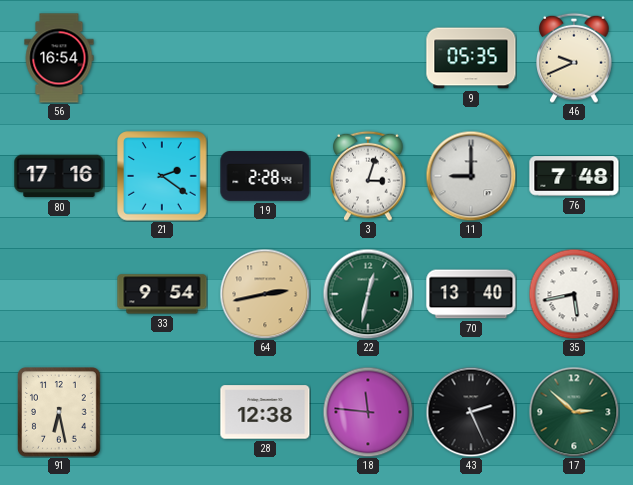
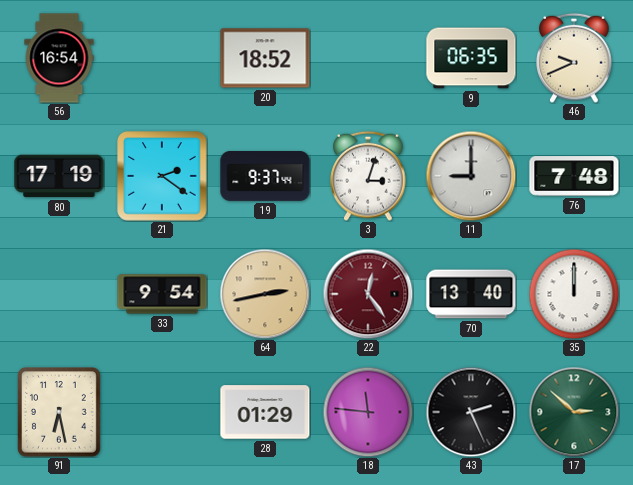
20: none -> 18:52 (265, 58)
9: 05:35 -> 06:35 (471, 58)
80: 17:16 -> 17:19 (59, 176)
19: 2:28 -> 9:37 (265, 177)
22: 12:32 -> 12:24 (368, 294)
22 dial: green -> burgundy (368, 294)
35: 5:43 -> 12:00 (574, 294)
28: 12:38 -> 01:29 (265, 412)
